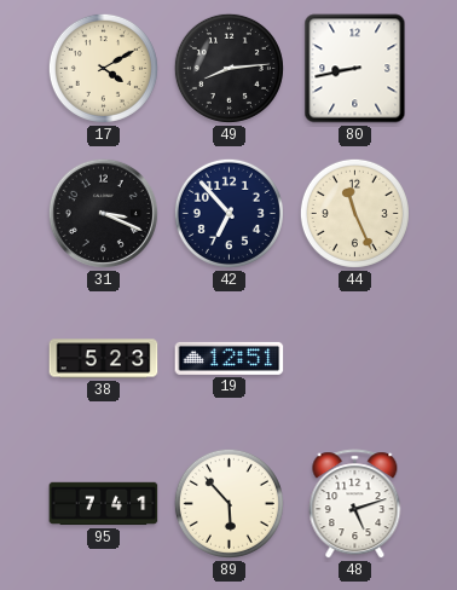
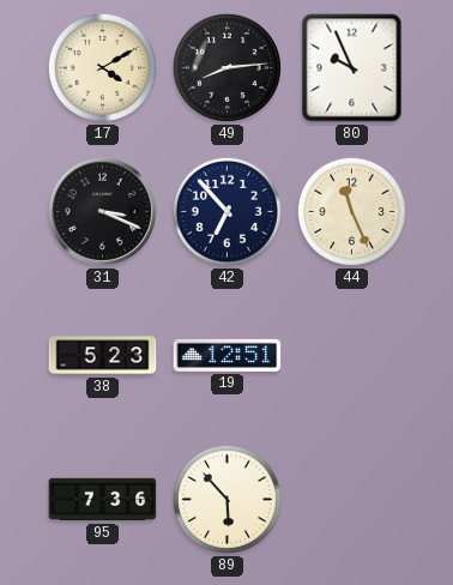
80: 8:43 -> 9:56 (352, 68)
95: 7:41 -> 7:36 (103, 500)
48: 5:12 -> none (355, 504)
